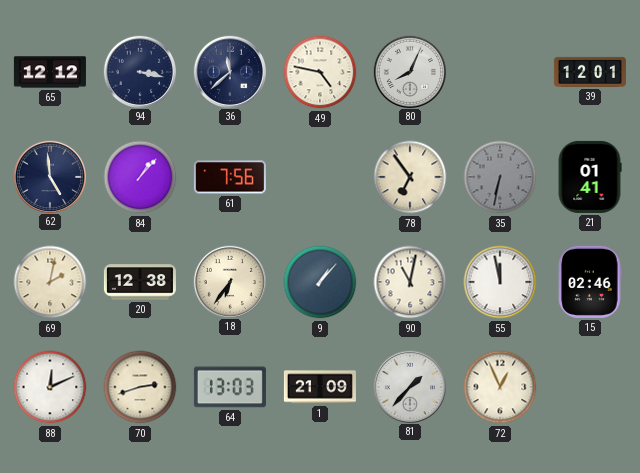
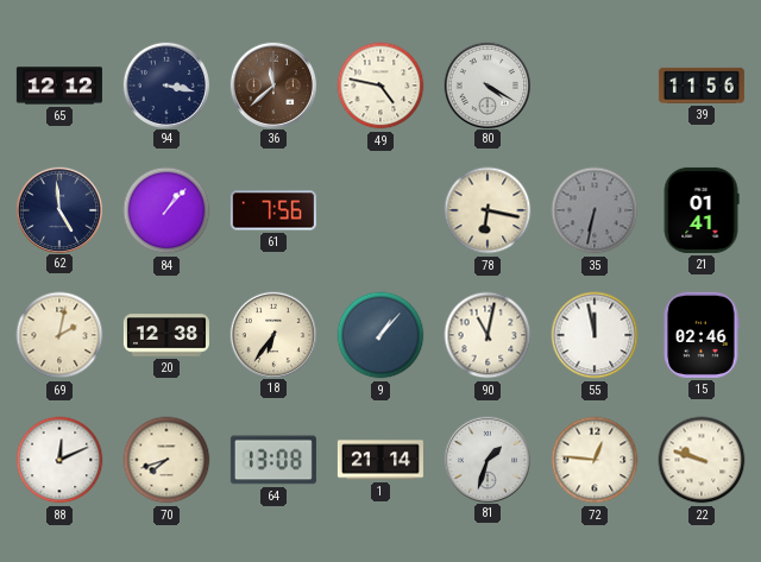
36 dial: navy -> brown (272, 84)
80: 8:04 -> 4:20 (486, 84)
39: 12:01 -> 11:56 (702, 86)
78: 6:54 -> 6:17 (488, 210)
70: 2:42 -> 7:42 (166, 460)
64: 13:03 -> 13:08 (273, 460)
1: 21:09 -> 21:14 (380, 460)
81: 1:37 -> 1:33 (486, 459)
72: 12:56 -> 12:46 (595, 460)
22: none -> 9:48 (702, 460)
